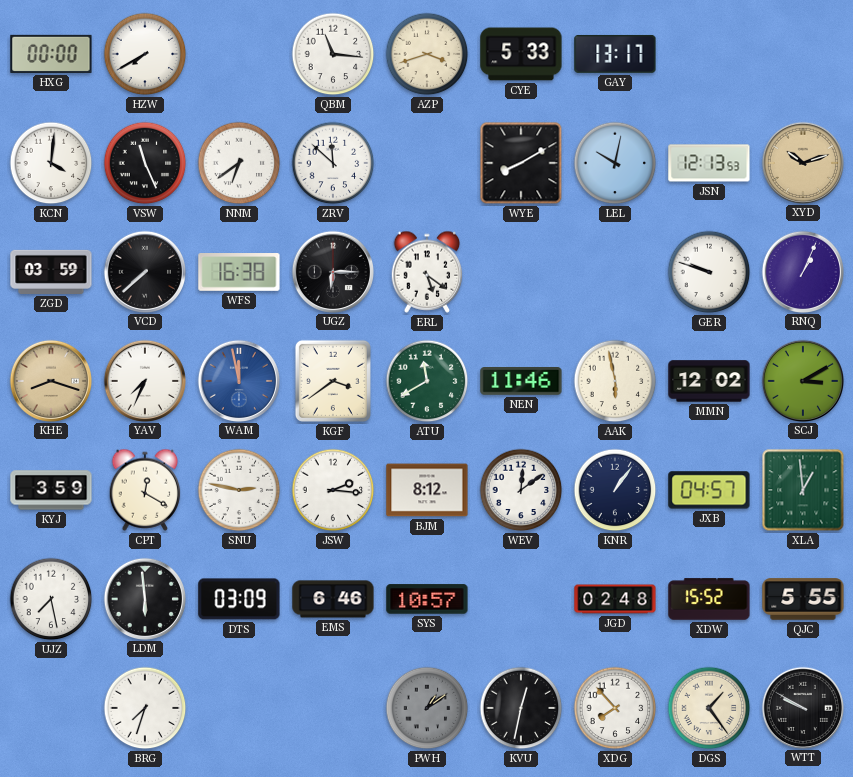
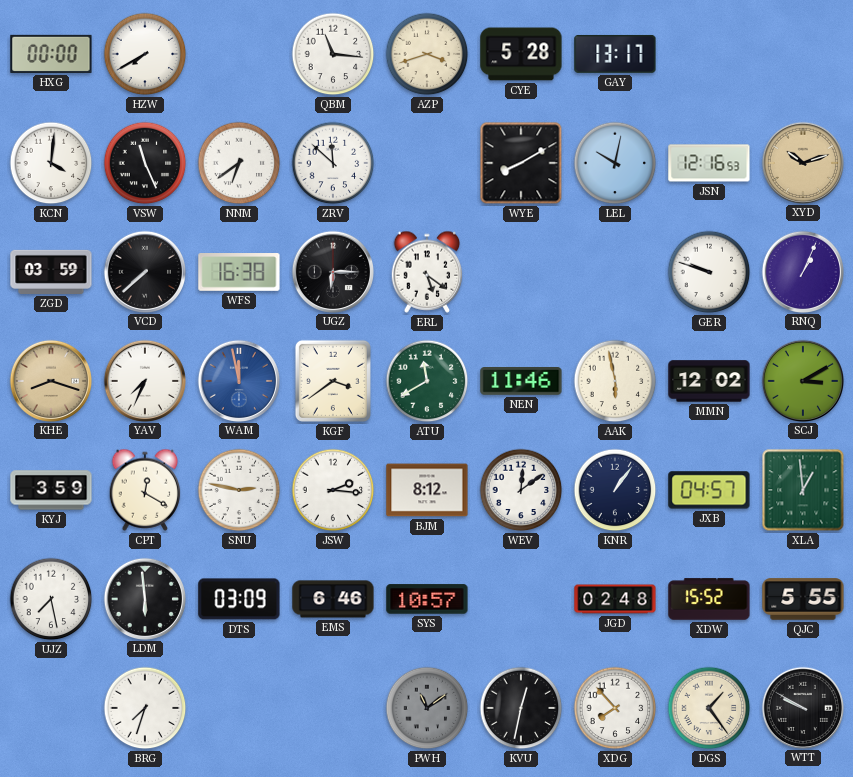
CYE: 5:33 -> 5:28 (521, 54)
JSN: 12:13 -> 12:16 (709, 163)
PWH: 1:09 -> 11:09 (427, 708)
